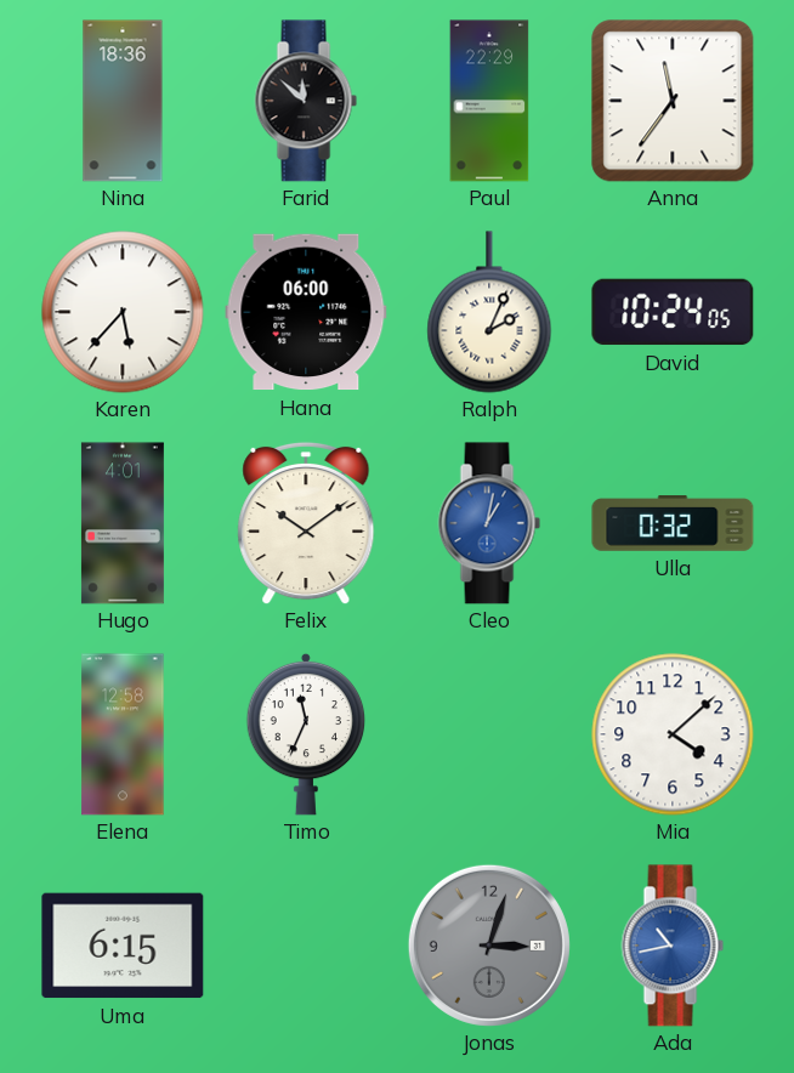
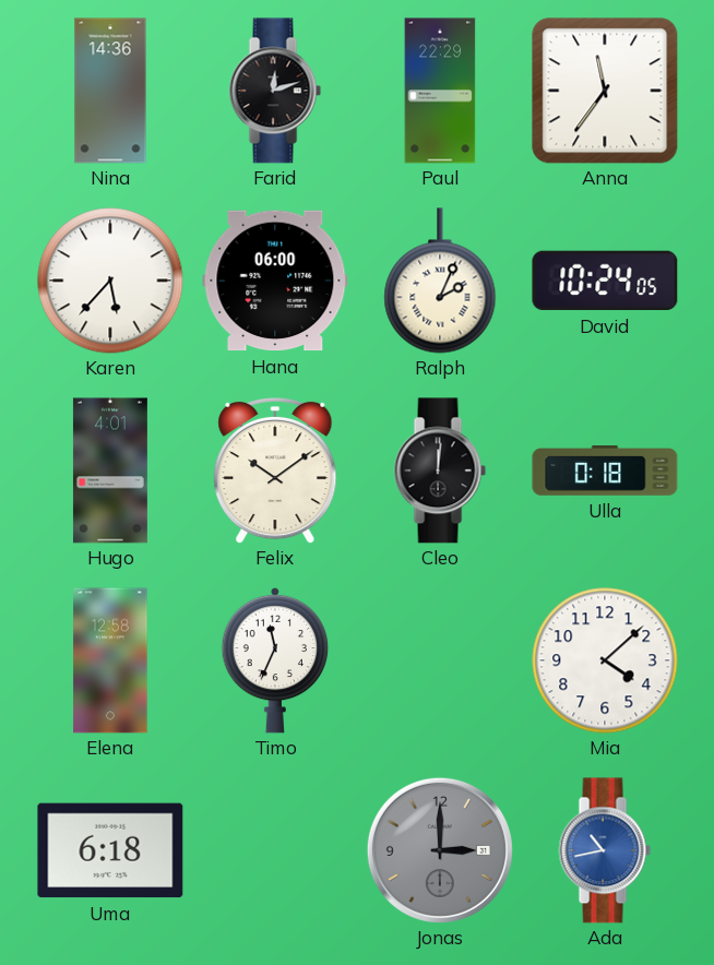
Nina: 18:36 -> 14:36 (110, 91)
Farid: 11:52 -> 12:12 (275, 91)
Cleo: 1:02 -> 12:01 (440, 470)
Cleo dial: blue -> black (440, 470)
Ulla: 0:32 -> 0:18 (605, 470)
Uma: 6:15 -> 6:18 (110, 850)
Jonas: 3:03 -> 3:00 (440, 850)
